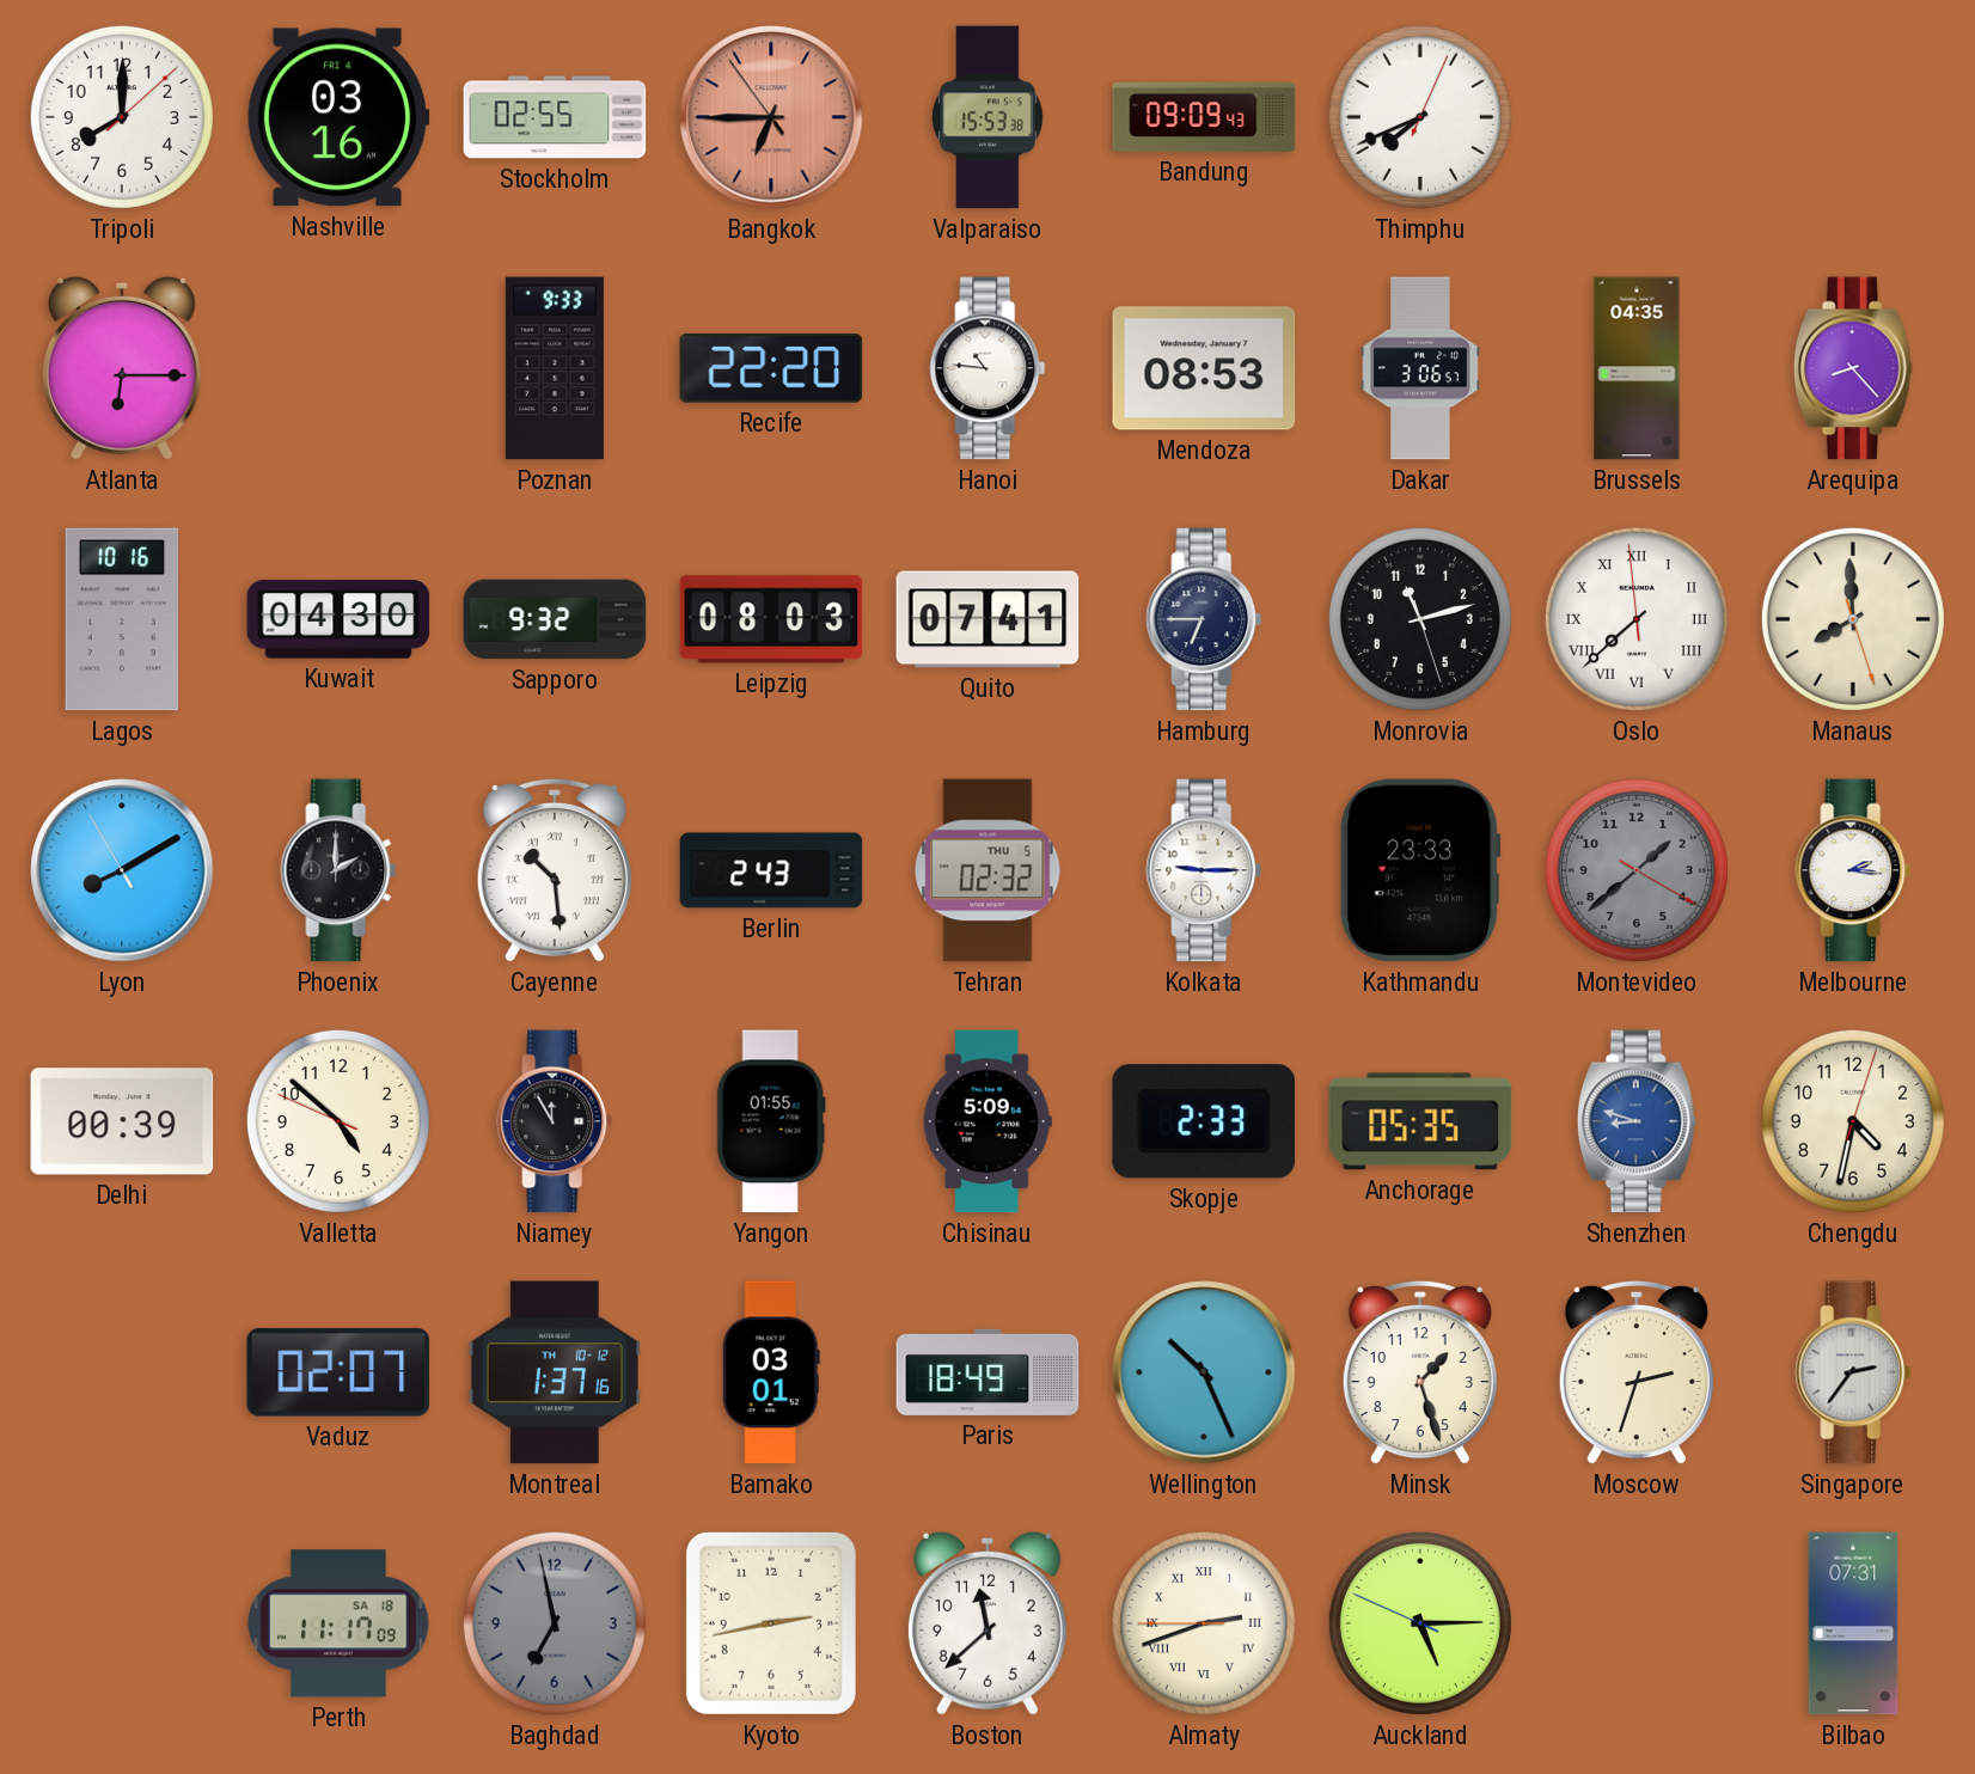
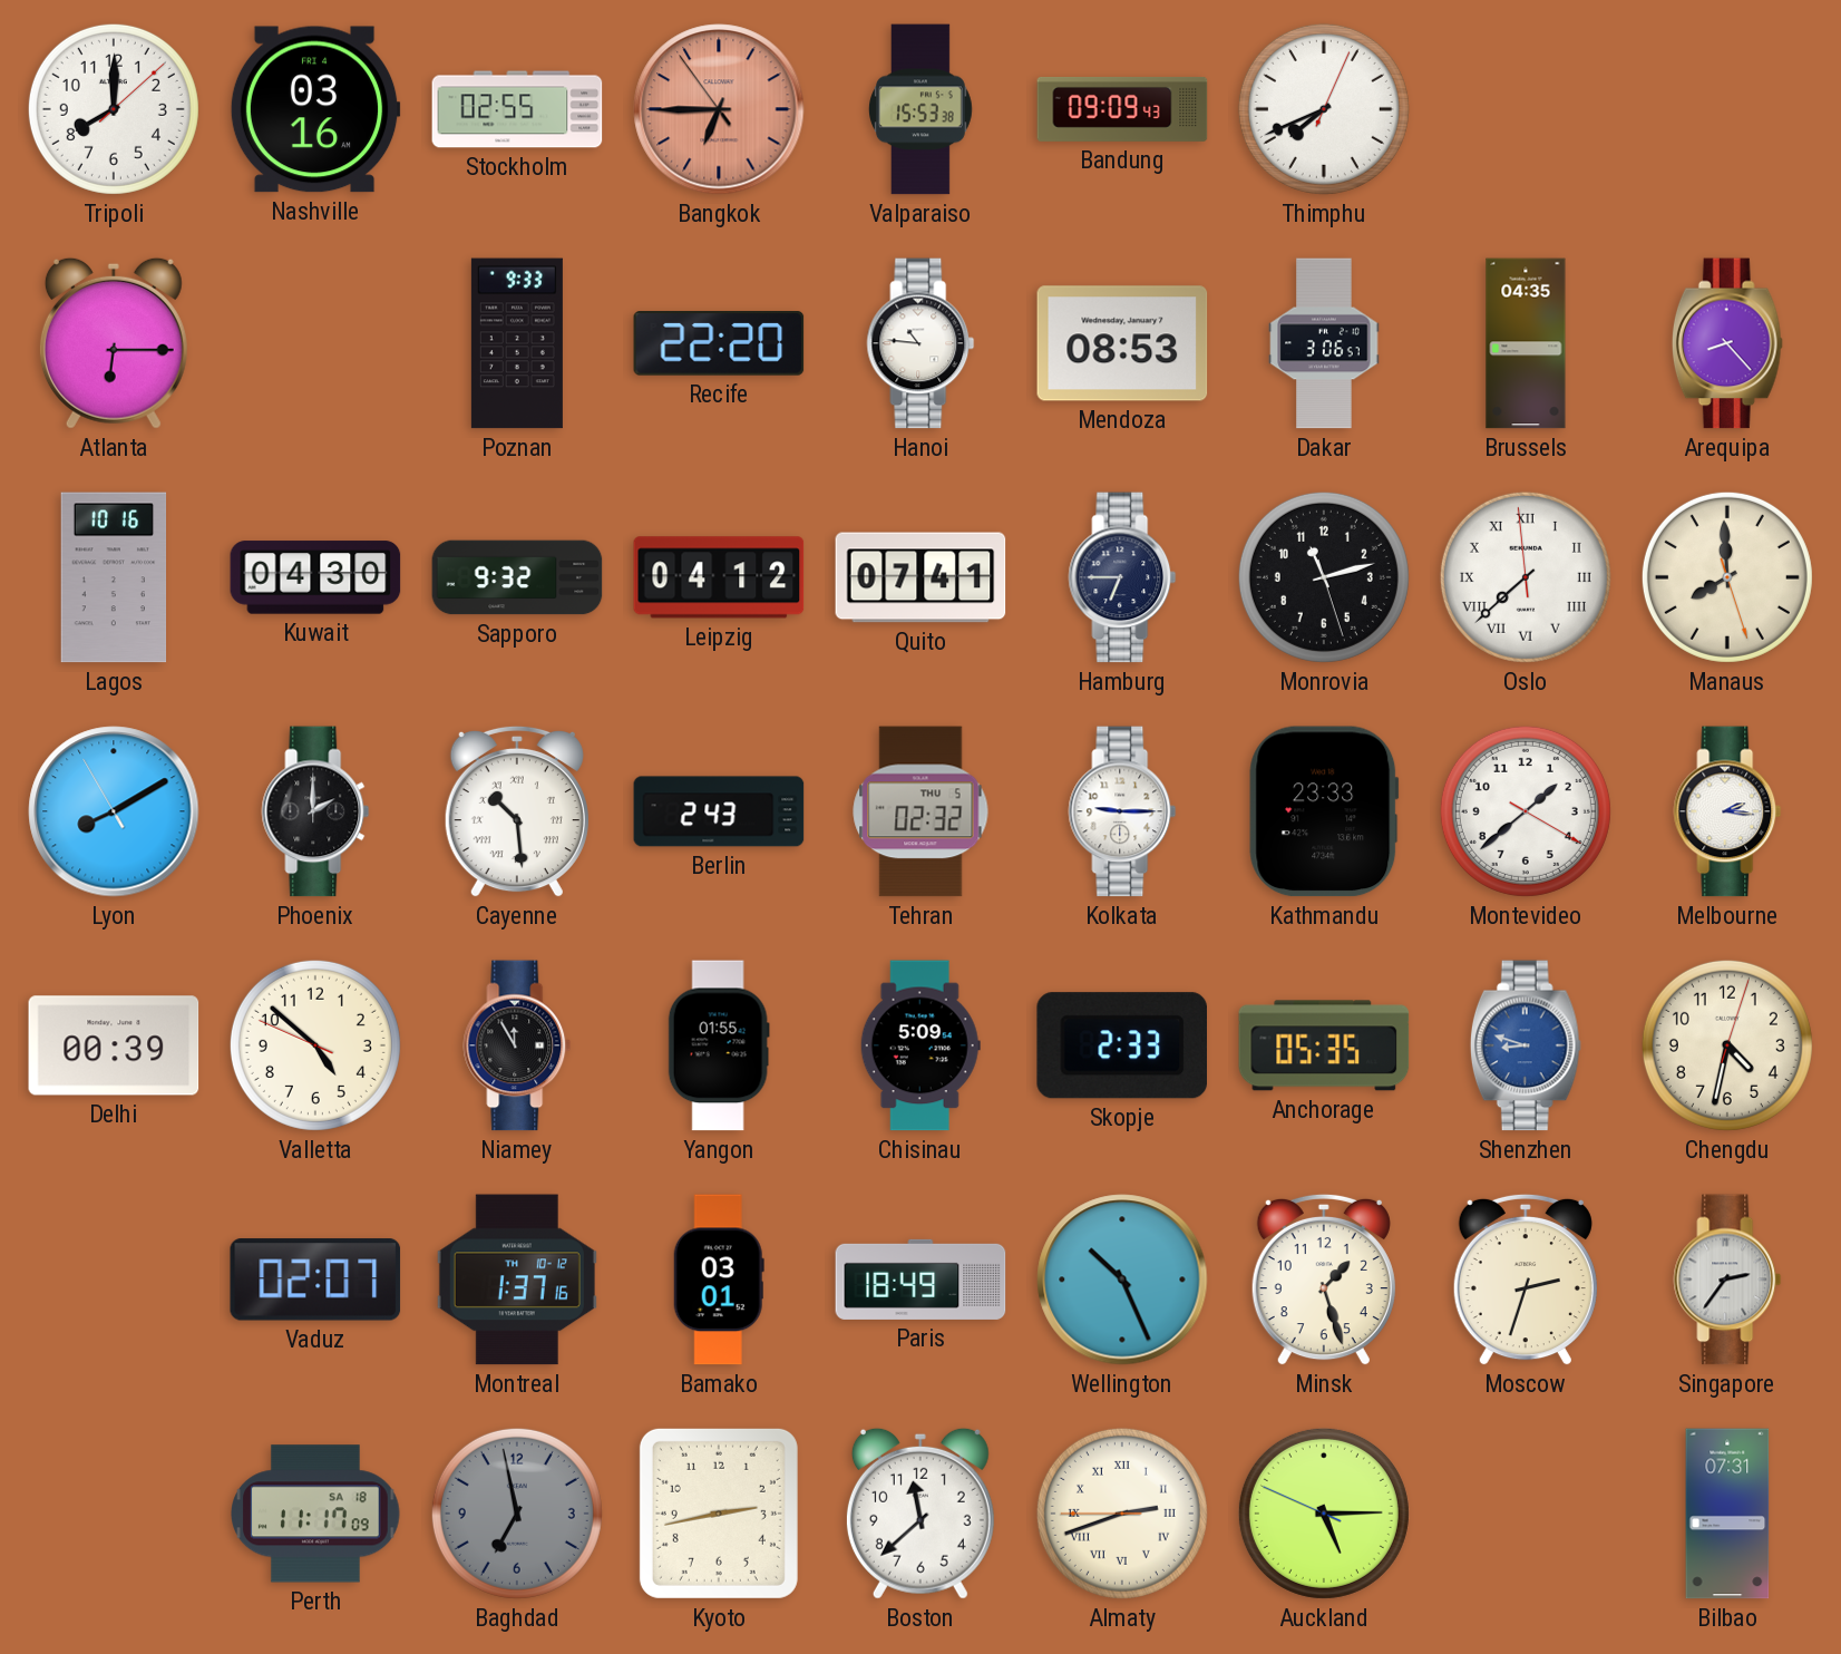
Leipzig: 08:03 -> 04:12 (719, 577)
Montevideo dial: grey -> white (1526, 811)
